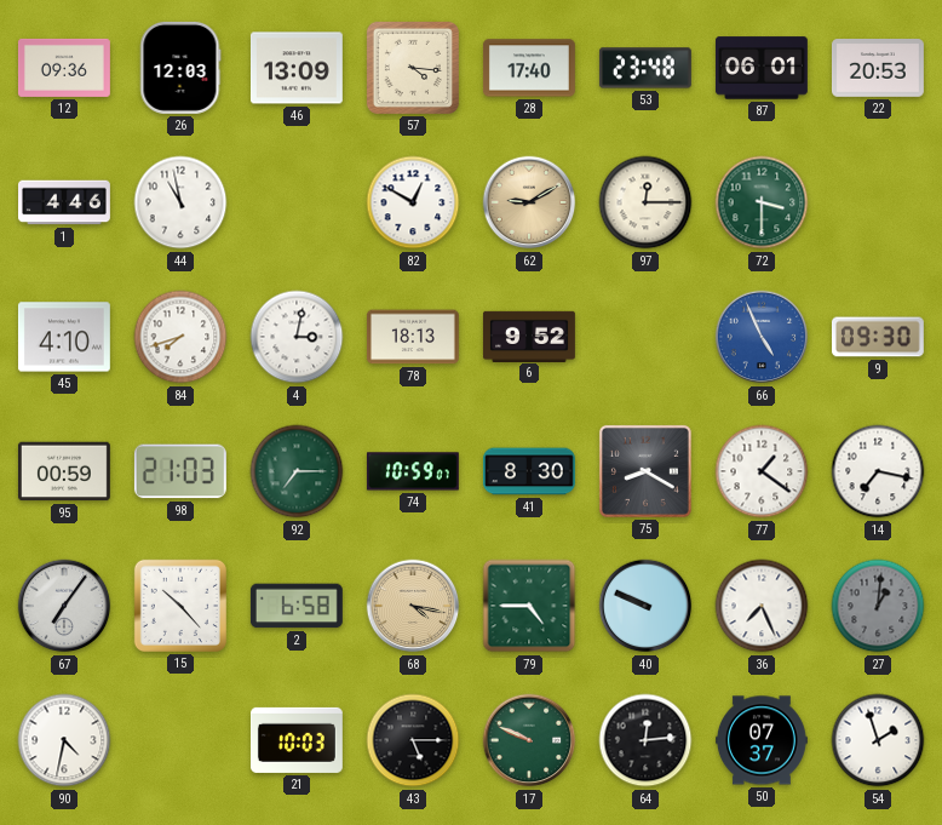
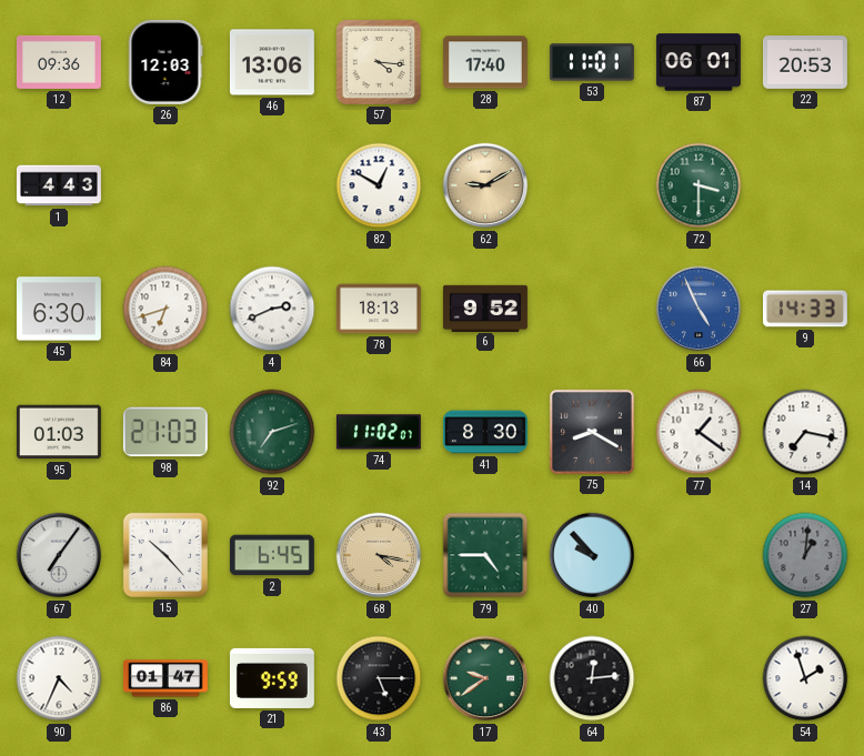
46: 13:09 -> 13:06 (272, 62)
53: 23:48 -> 11:01 (592, 62)
1: 4:46 -> 4:43 (60, 185)
44: 10:58 -> none (180, 202)
97: 12:15 -> none (645, 202)
45: 4:10 -> 6:30 (59, 309)
84: 7:42 -> 6:42 (165, 309)
4: 3:02 -> 2:41 (272, 309)
9: 09:30 -> 14:33 (805, 309)
95: 00:59 -> 01:03 (59, 432)
92: 7:15 -> 7:12 (272, 432)
74: 10:59 -> 11:02 (379, 432)
2: 6:58 -> 6:45 (272, 555)
40: 9:49 -> 9:53 (592, 555)
36: 7:26 -> none (762, 606)
90: 4:32 -> 4:34 (59, 678)
86: none -> 01:47 (167, 678)
21: 10:03 -> 9:59 (272, 678)
17: 9:49 -> 9:39 (485, 678)
50: 07:37 -> none (762, 740)
